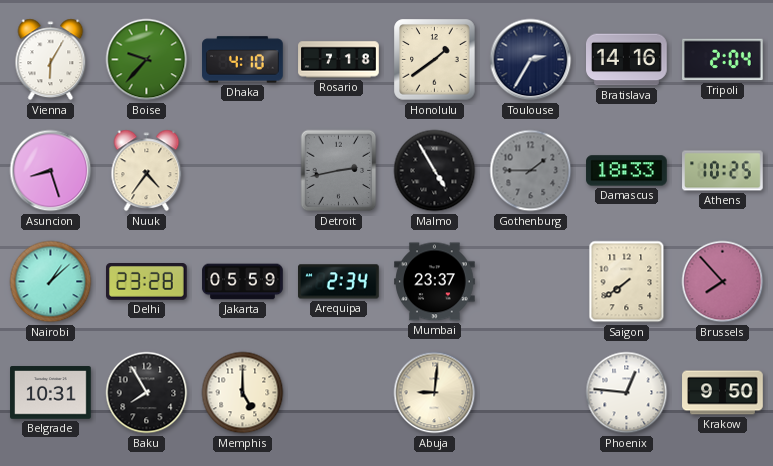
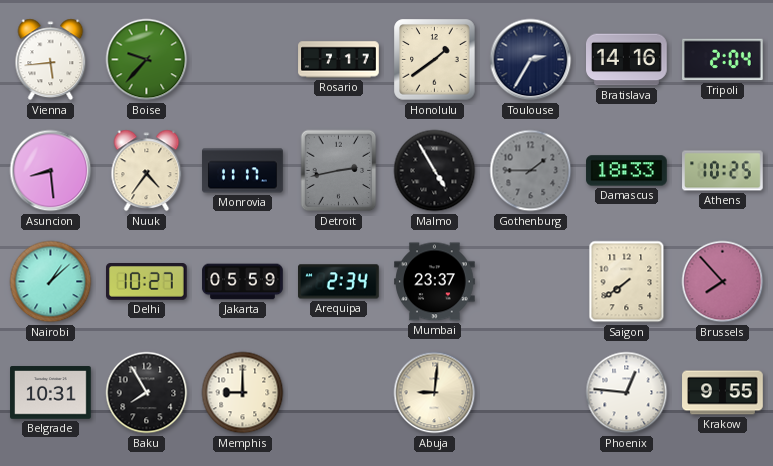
Vienna: 6:05 -> 5:44 (51, 60)
Dhaka: 4:10 -> none (243, 60)
Rosario: 7:18 -> 7:17 (339, 60)
Asuncion: 8:27 -> 8:29 (51, 171)
Monrovia: none -> 11:17 (243, 171)
Delhi: 23:28 -> 10:27 (147, 282)
Memphis: 5:00 -> 9:00 (243, 393)
Krakow: 9:50 -> 9:55 (723, 393)
